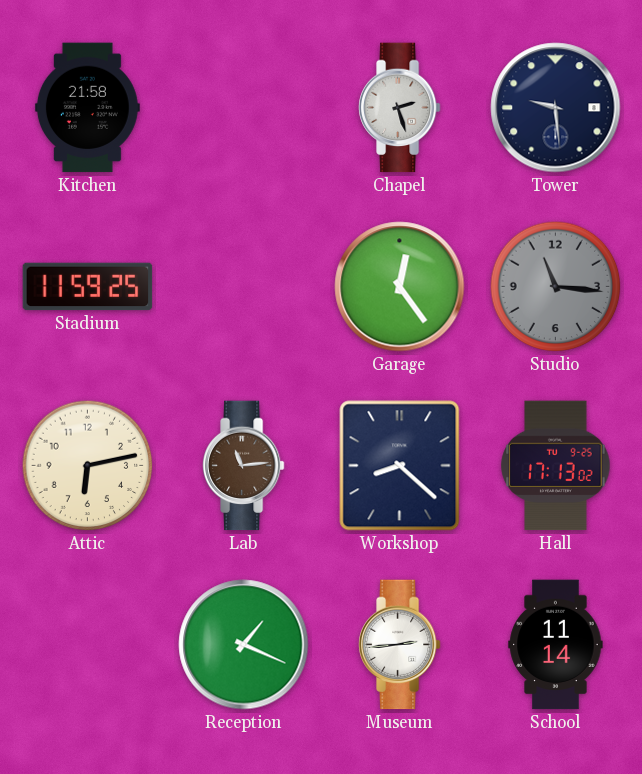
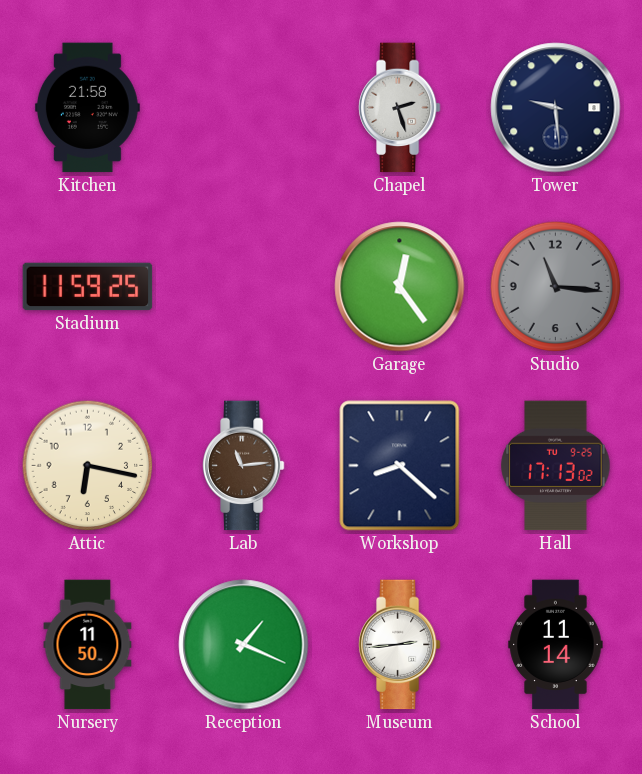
Attic: 6:13 -> 6:17 (88, 466)
Nursery: none -> 11:50 (88, 645)
